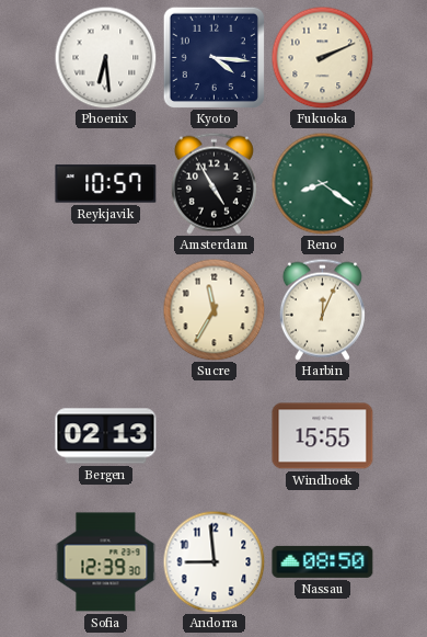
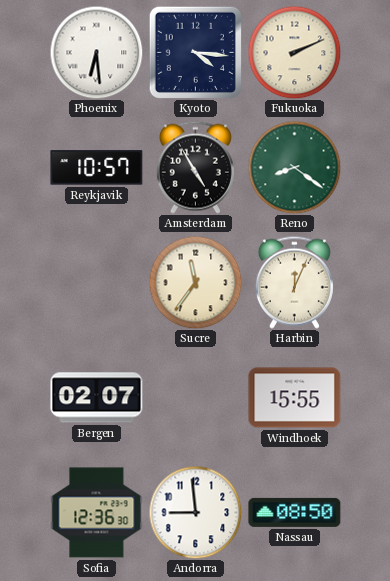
Sucre: 11:35 -> 11:36 (195, 282)
Bergen: 02:13 -> 02:07 (97, 398)
Sofia: 12:39 -> 12:36 (97, 513)
